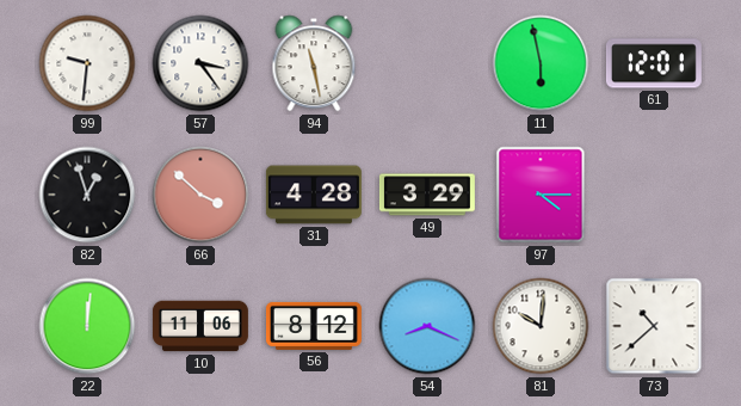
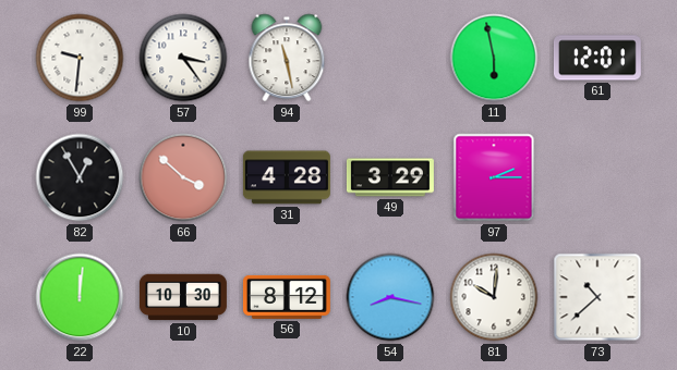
82: 12:57 -> 12:55 (80, 177)
97: 4:15 -> 2:15 (494, 177)
10: 11:06 -> 10:30 (183, 297)
54: 8:19 -> 8:17 (390, 297)
